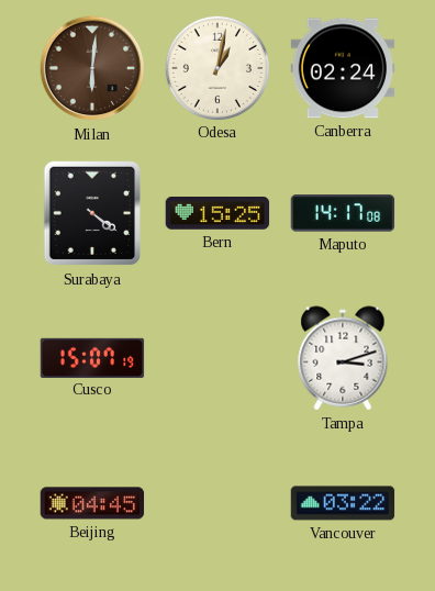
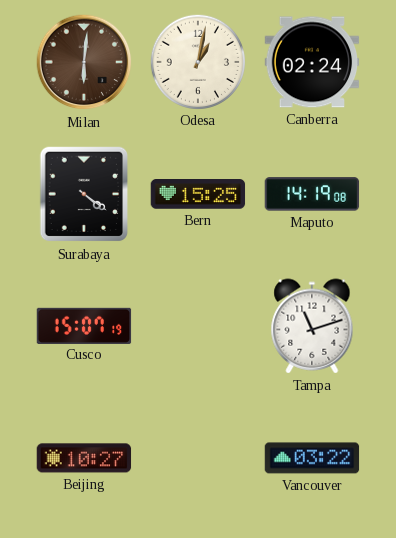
Maputo: 14:17 -> 14:19 (312, 194)
Tampa: 3:12 -> 11:12 (312, 326)
Beijing: 04:45 -> 10:27 (84, 458)
